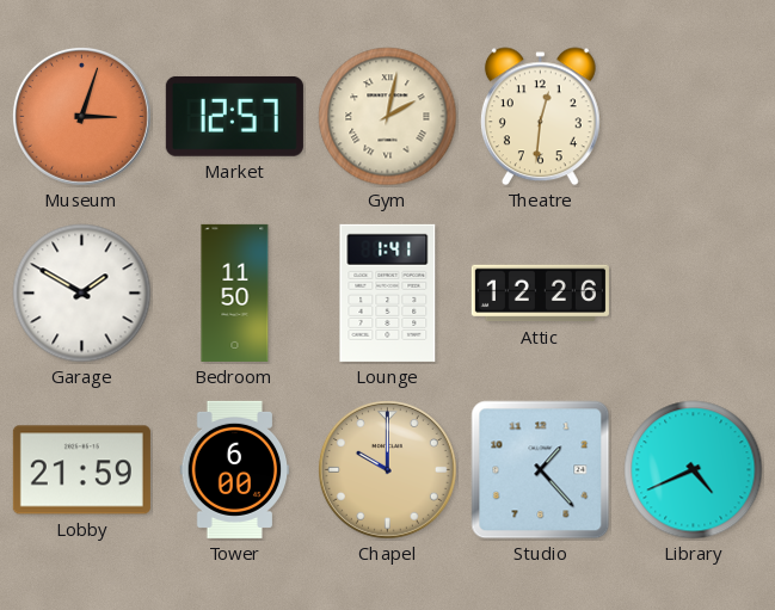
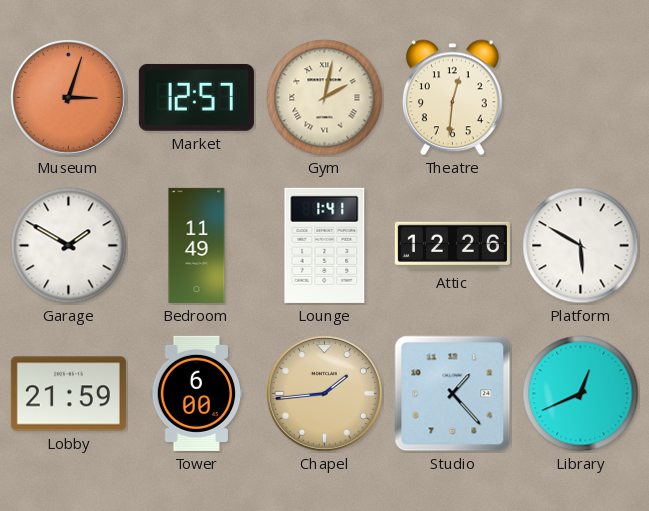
Bedroom: 11:50 -> 11:49 (197, 245)
Platform: none -> 5:50 (581, 246)
Chapel: 10:00 -> 1:44 (324, 393)
Library: 4:41 -> 12:41 (581, 394)
